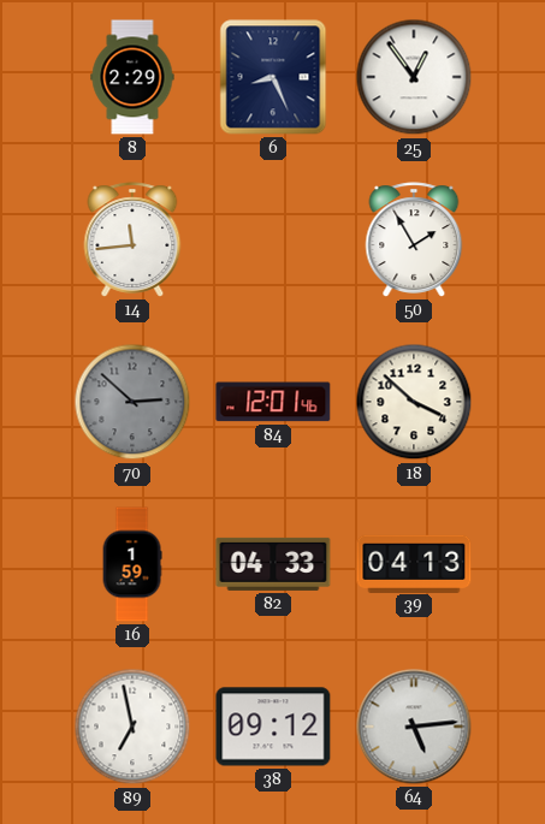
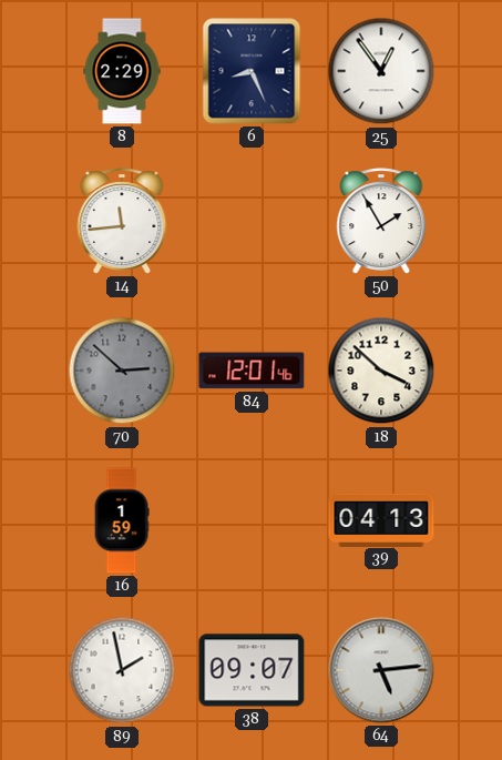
82: 04:33 -> none (273, 564)
89: 6:58 -> 1:58 (122, 670)
38: 09:12 -> 09:07 (252, 670)
